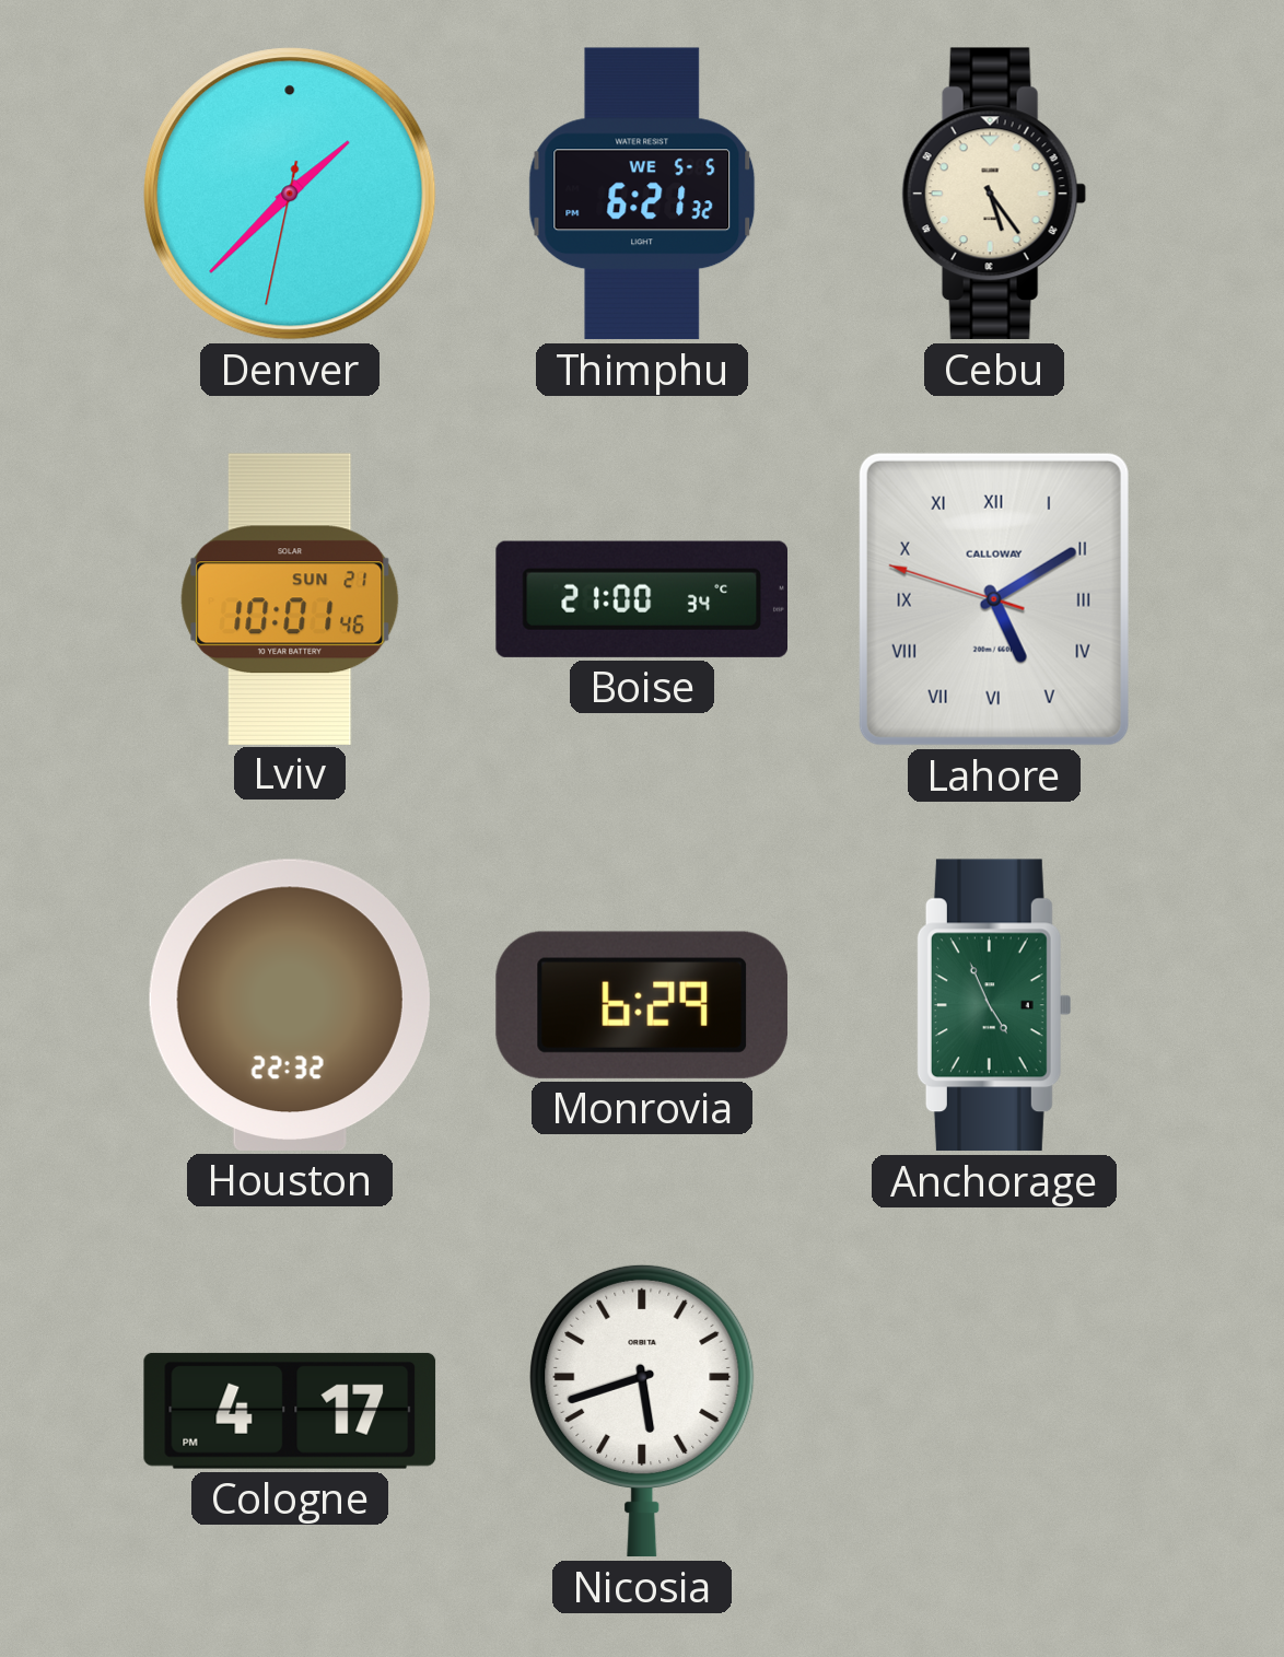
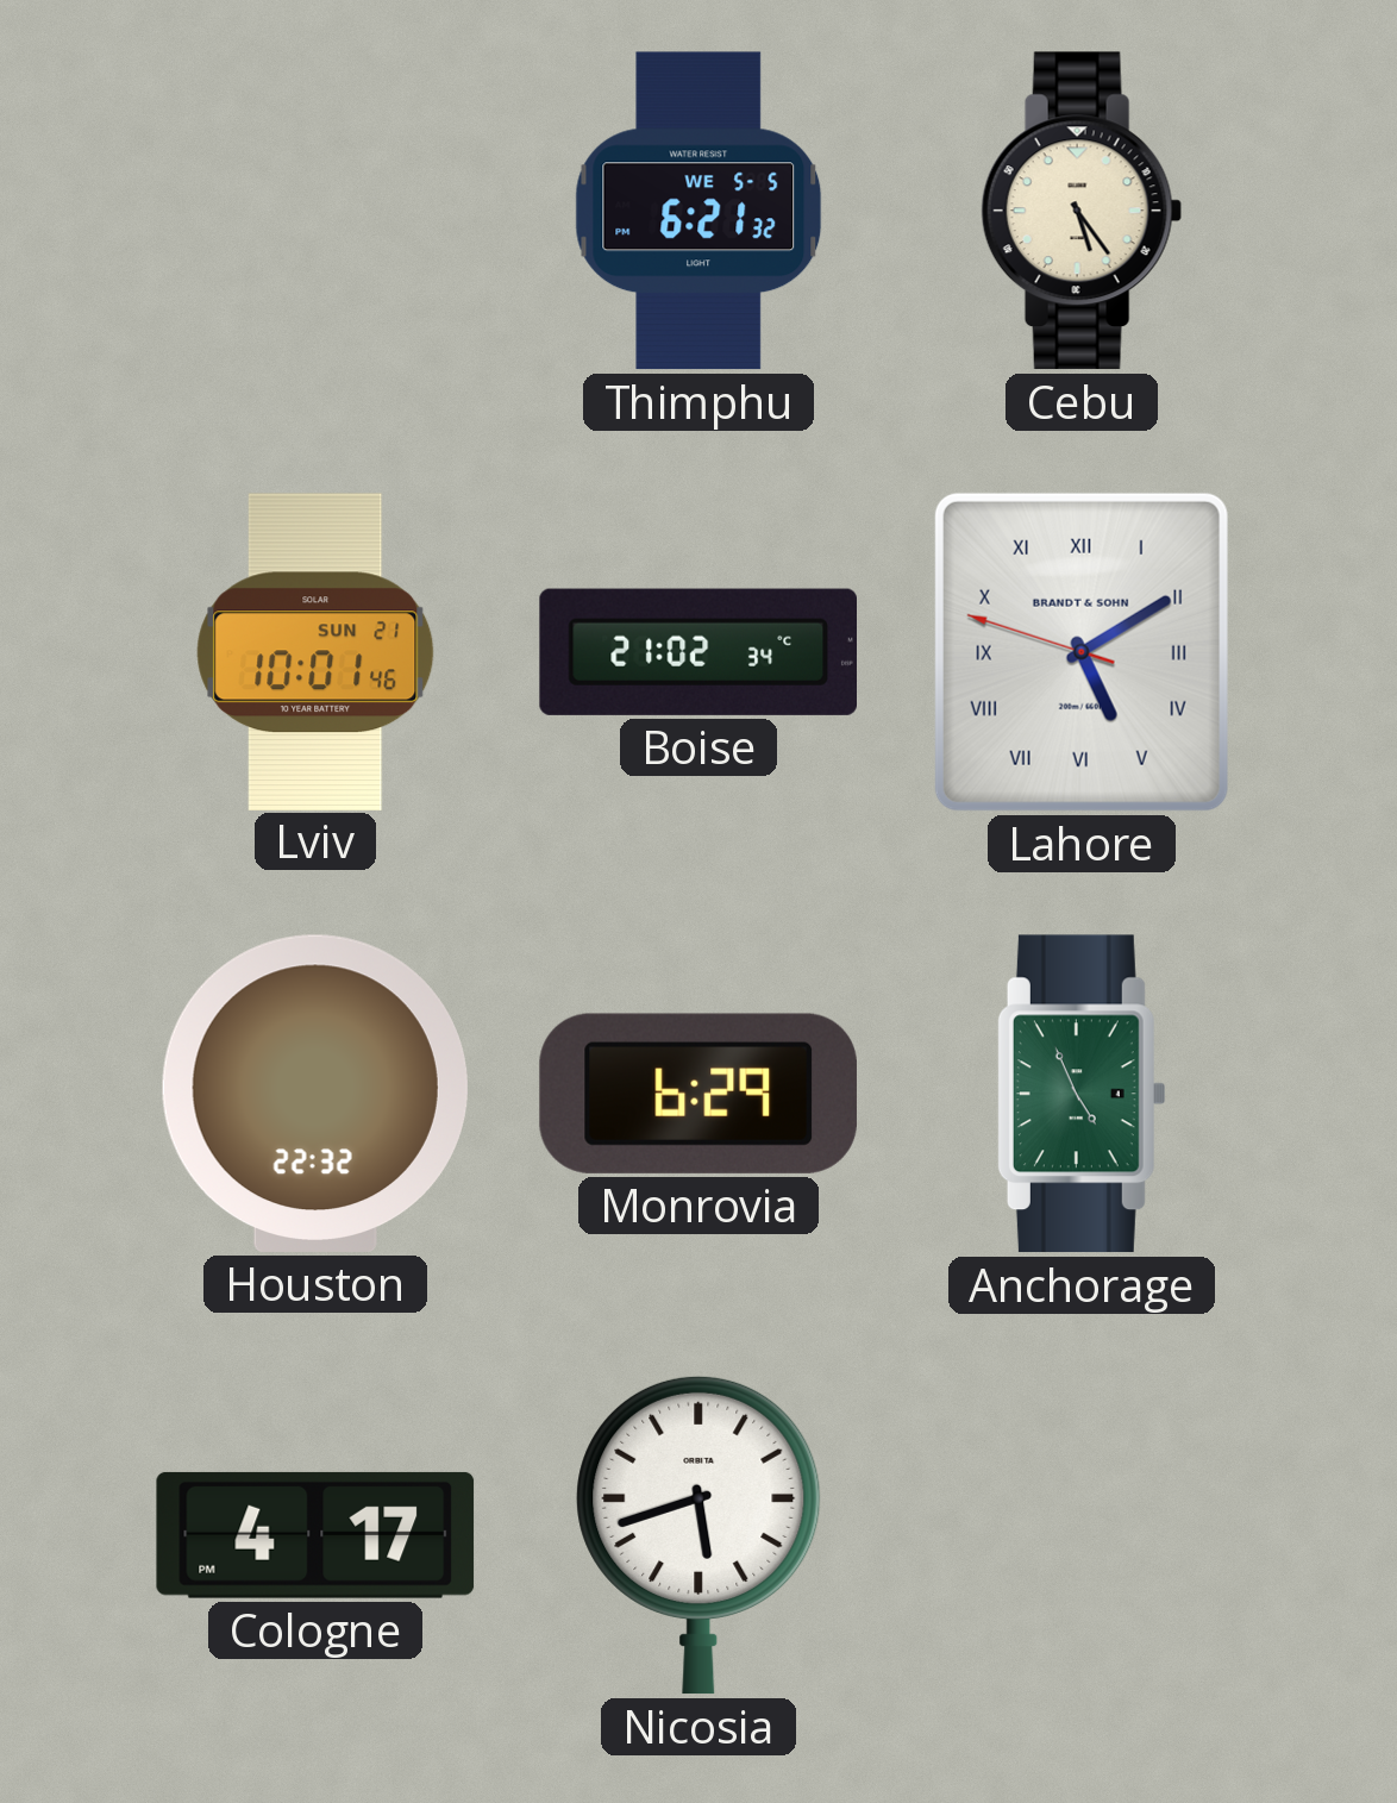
Denver: 1:37 -> none (290, 194)
Boise: 21:00 -> 21:02 (697, 652)
Lahore brand: CALLOWAY -> BRANDT & SOHN (1082, 652)
